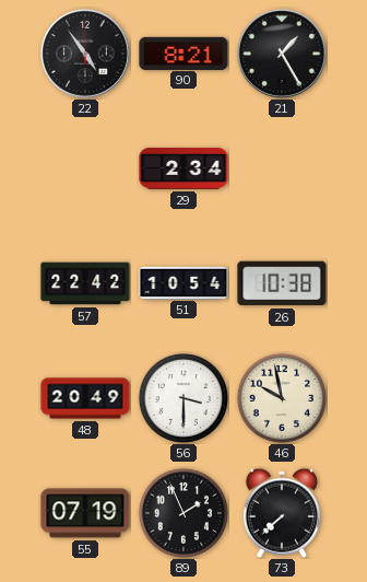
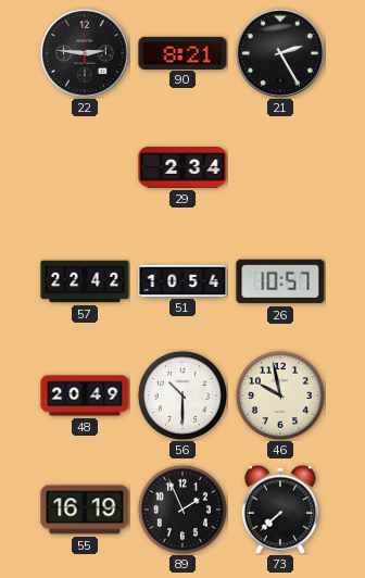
22: 4:54 -> 2:46 (85, 53)
21: 1:25 -> 2:25 (280, 53)
26: 10:38 -> 10:57 (280, 281)
56: 3:30 -> 10:30 (182, 395)
55: 07:19 -> 16:19 (85, 510)
